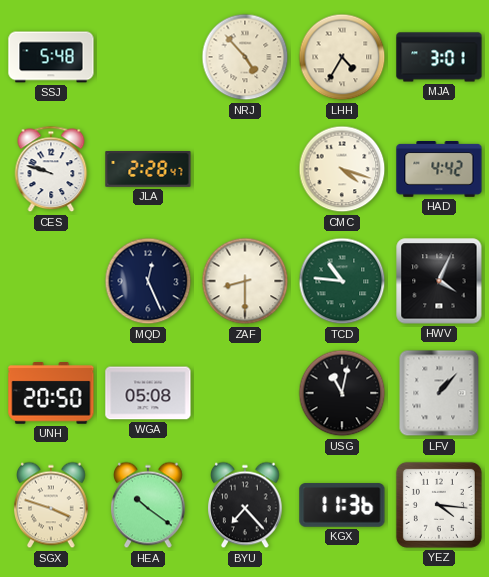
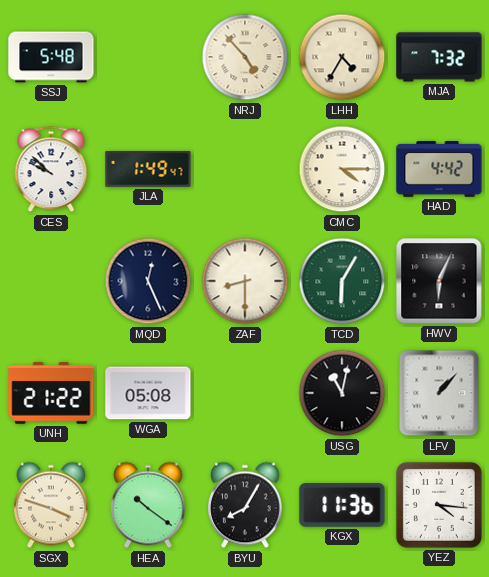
MJA: 3:01 -> 7:32 (439, 57)
CES: 9:48 -> 9:52 (51, 169)
JLA: 2:28 -> 1:49 (148, 170)
CMC: 4:18 -> 4:15 (342, 169)
TCD: 10:46 -> 6:05 (342, 281)
HWV: 4:04 -> 6:04 (439, 281)
UNH: 20:50 -> 21:22 (51, 393)
BYU: 7:23 -> 8:05 (246, 505)
